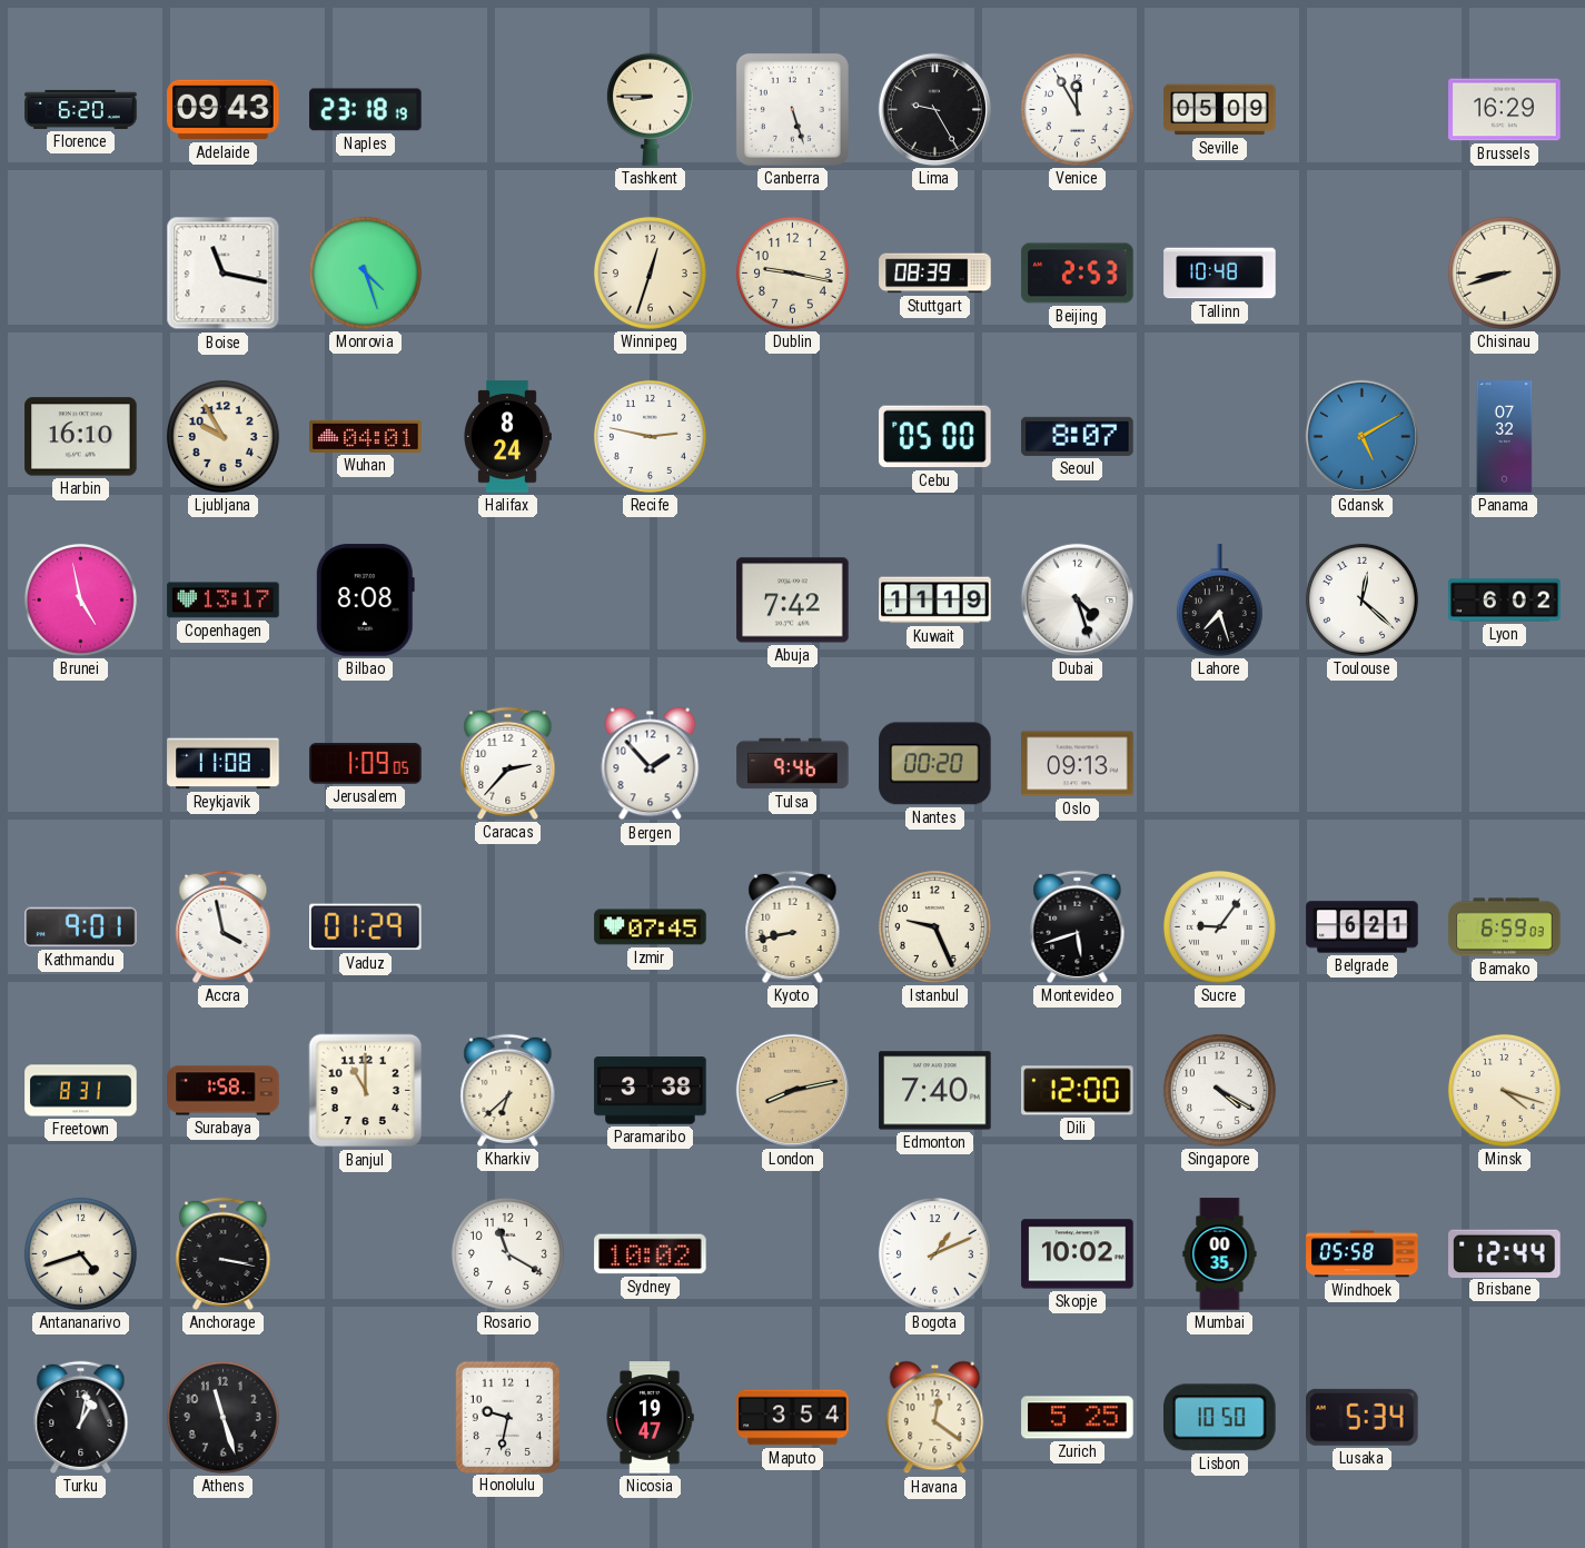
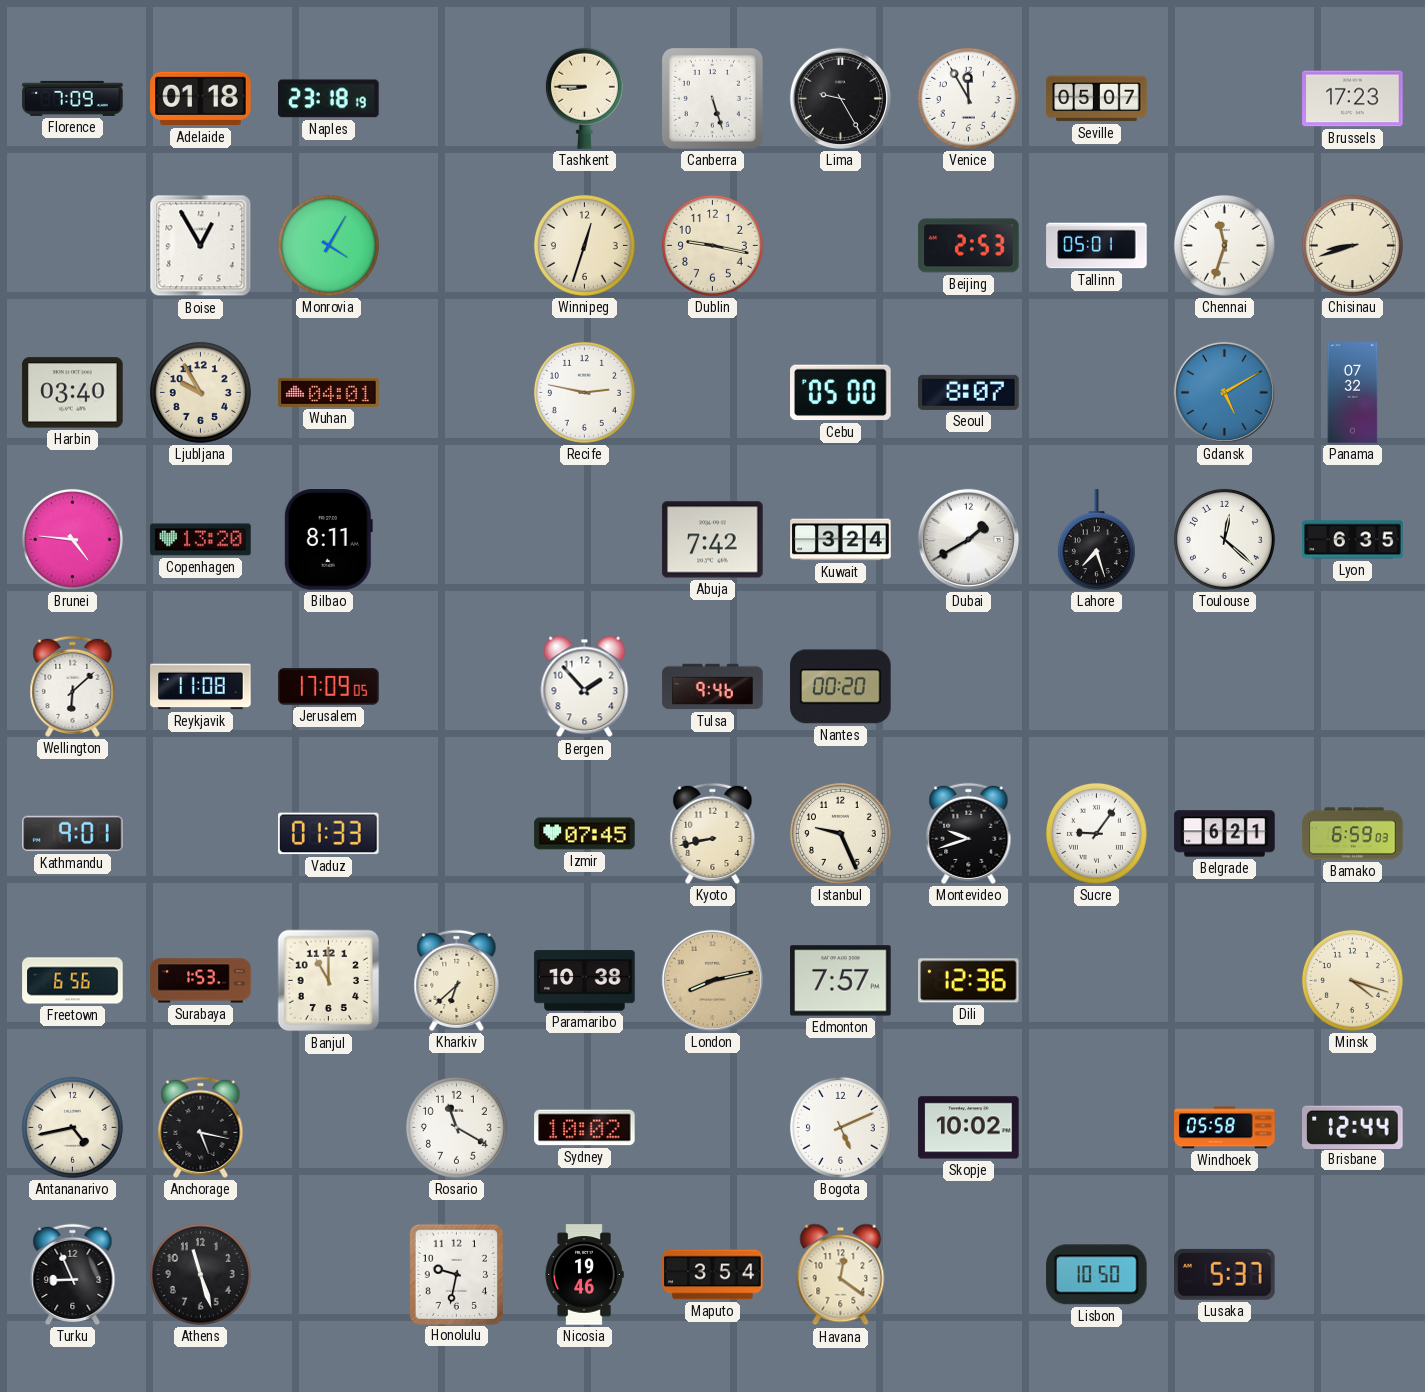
Florence: 6:20 -> 7:09 (73, 98)
Adelaide: 09:43 -> 01:18 (201, 99)
Seville: 05:09 -> 05:07 (1097, 99)
Brussels: 16:29 -> 17:23 (1353, 99)
Boise: 11:17 -> 12:55 (201, 246)
Monrovia: 4:27 -> 4:05 (328, 245)
Stuttgart: 08:39 -> none (935, 274)
Tallinn: 10:48 -> 05:01 (1097, 246)
Chennai: none -> 11:33 (1224, 245)
Harbin: 16:10 -> 03:40 (73, 393)
Halifax: 8:24 -> none (508, 437)
Brunei: 4:58 -> 4:46 (72, 539)
Copenhagen: 13:17 -> 13:20 (201, 540)
Bilbao: 8:08 -> 8:11 (328, 540)
Kuwait: 11:19 -> 3:24 (841, 540)
Dubai: 4:27 -> 1:40 (968, 539)
Lyon: 6:02 -> 6:35 (1353, 540)
Wellington: none -> 6:08 (73, 686)
Jerusalem: 1:09 -> 17:09 (329, 687)
Caracas: 2:37 -> none (508, 763)
Oslo: 09:13 -> none (1078, 764)
Accra: 3:58 -> none (224, 926)
Vaduz: 01:29 -> 01:33 (329, 834)
Montevideo: 5:42 -> 9:42 (969, 833)
Freetown: 8:31 -> 6:56 (73, 981)
Surabaya: 1:58 -> 1:53 (201, 981)
Paramaribo: 3:38 -> 10:38 (585, 981)
Edmonton: 7:40 -> 7:57 (841, 981)
Dili: 12:00 -> 12:36 (969, 981)
Singapore: 4:20 -> none (1219, 1090)
Antananarivo: 4:42 -> 4:43 (72, 1127)
Anchorage: 3:17 -> 5:17 (201, 1127)
Bogota: 1:11 -> 5:11 (840, 1127)
Mumbai: 00:35 -> none (1220, 1254)
Turku: 1:02 -> 8:56 (73, 1274)
Nicosia: 19:47 -> 19:46 (584, 1275)
Zurich: 5:25 -> none (1078, 1418)
Lusaka: 5:34 -> 5:37 (1225, 1274)
